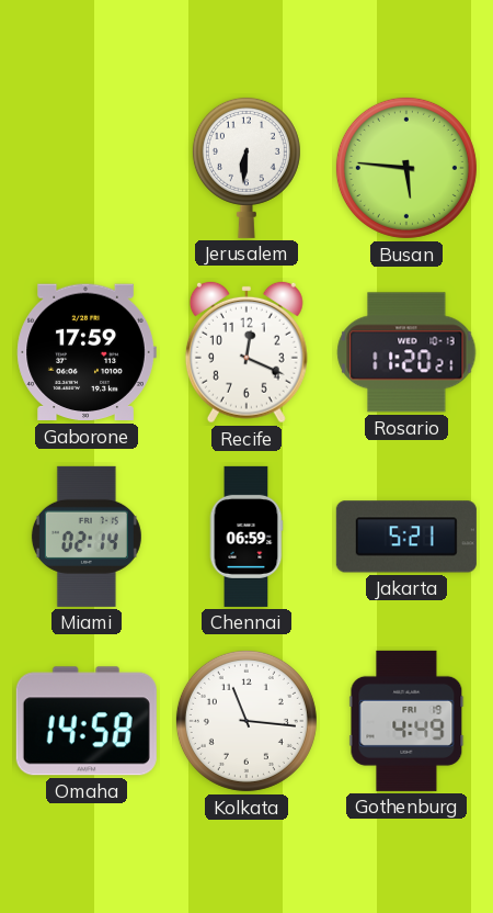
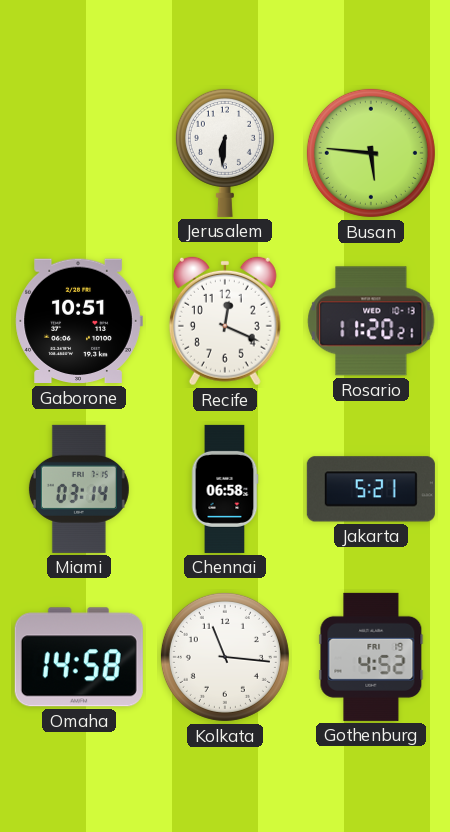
Gaborone: 17:59 -> 10:51 (79, 321)
Miami: 02:14 -> 03:14 (79, 489)
Chennai: 06:59 -> 06:58 (225, 489)
Gothenburg: 4:49 -> 4:52 (371, 657)
